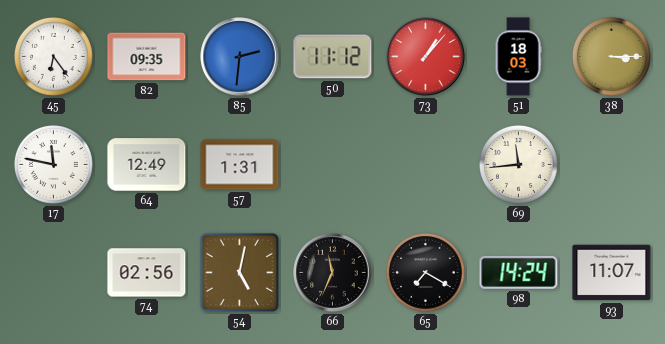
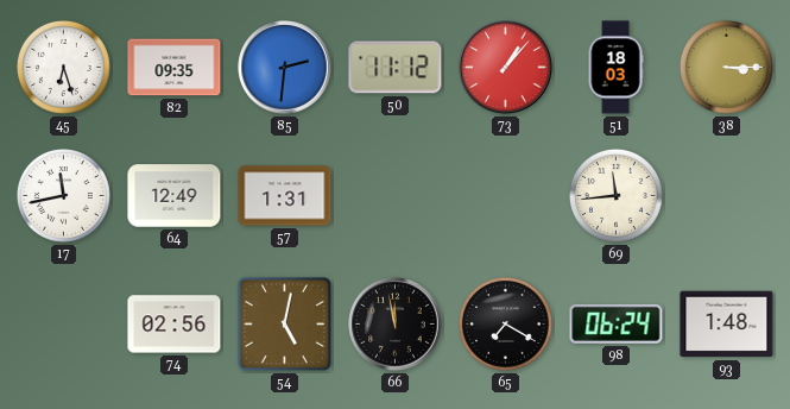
45: 6:24 -> 6:27 (63, 67)
17: 11:47 -> 11:43 (63, 195)
66: 11:34 -> 11:58 (396, 325)
98: 14:24 -> 06:24 (617, 323)
93: 11:07 -> 1:48 (727, 325)
